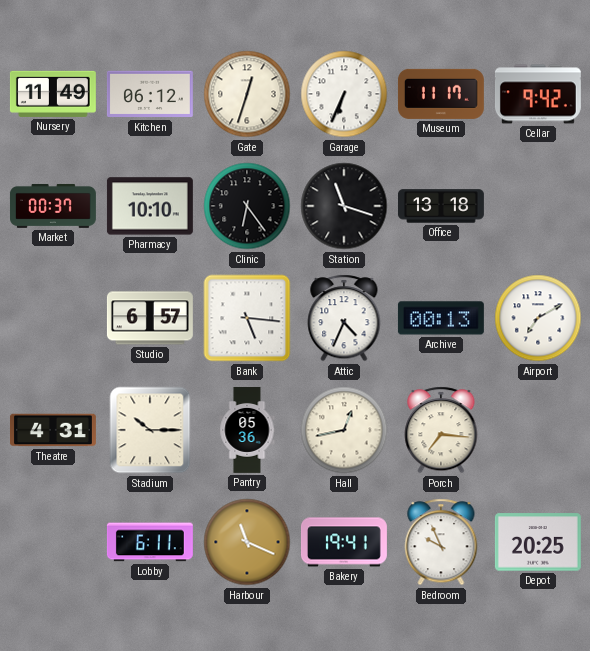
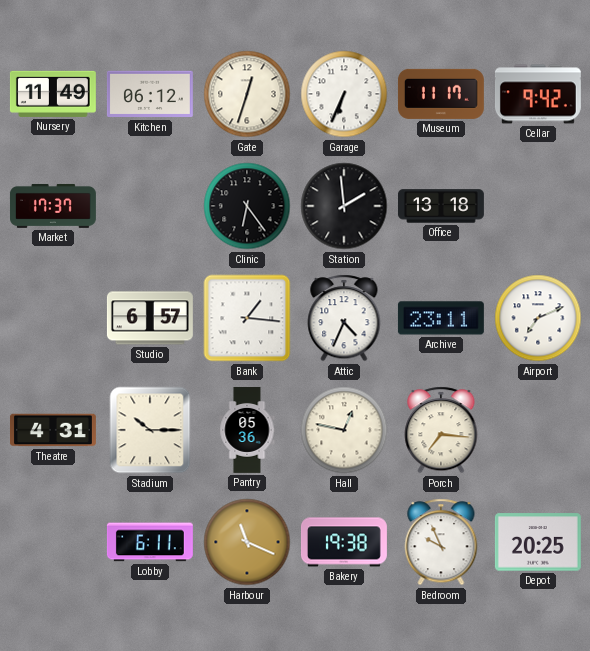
Market: 00:37 -> 17:37 (53, 206)
Pharmacy: 10:10 -> none (150, 206)
Station: 11:18 -> 1:59 (344, 206)
Bank: 5:16 -> 1:16 (247, 318)
Archive: 00:13 -> 23:11 (441, 318)
Airport: 7:10 -> 7:11 (538, 318)
Hall: 12:43 -> 12:47 (344, 430)
Bakery: 19:41 -> 19:38 (344, 542)
